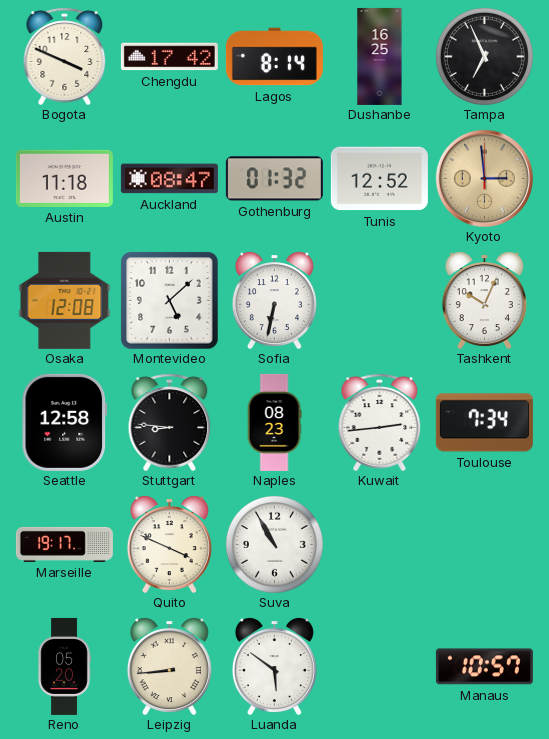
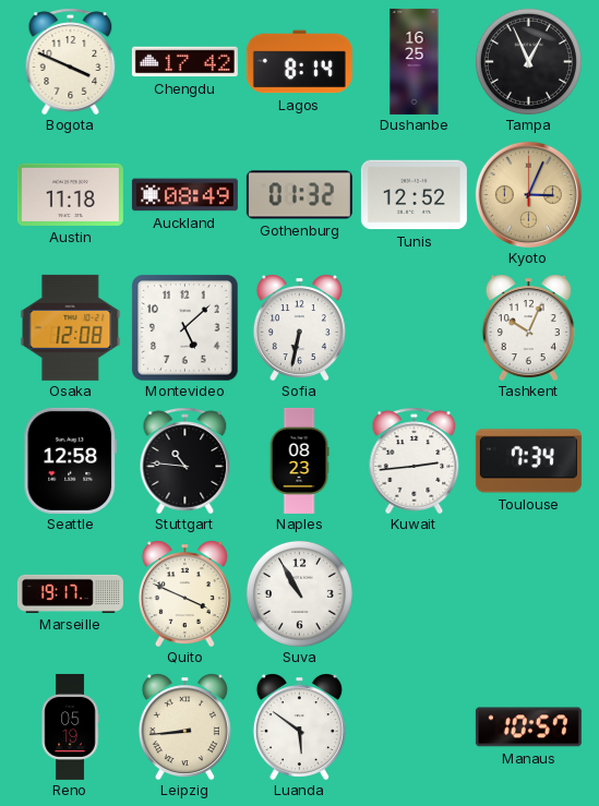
Tampa: 6:56 -> 12:56 (528, 61)
Auckland: 08:47 -> 08:49 (184, 195)
Kyoto: 2:59 -> 3:04 (528, 194)
Stuttgart: 8:46 -> 10:46 (185, 460)
Reno: 05:20 -> 05:19 (70, 726)
